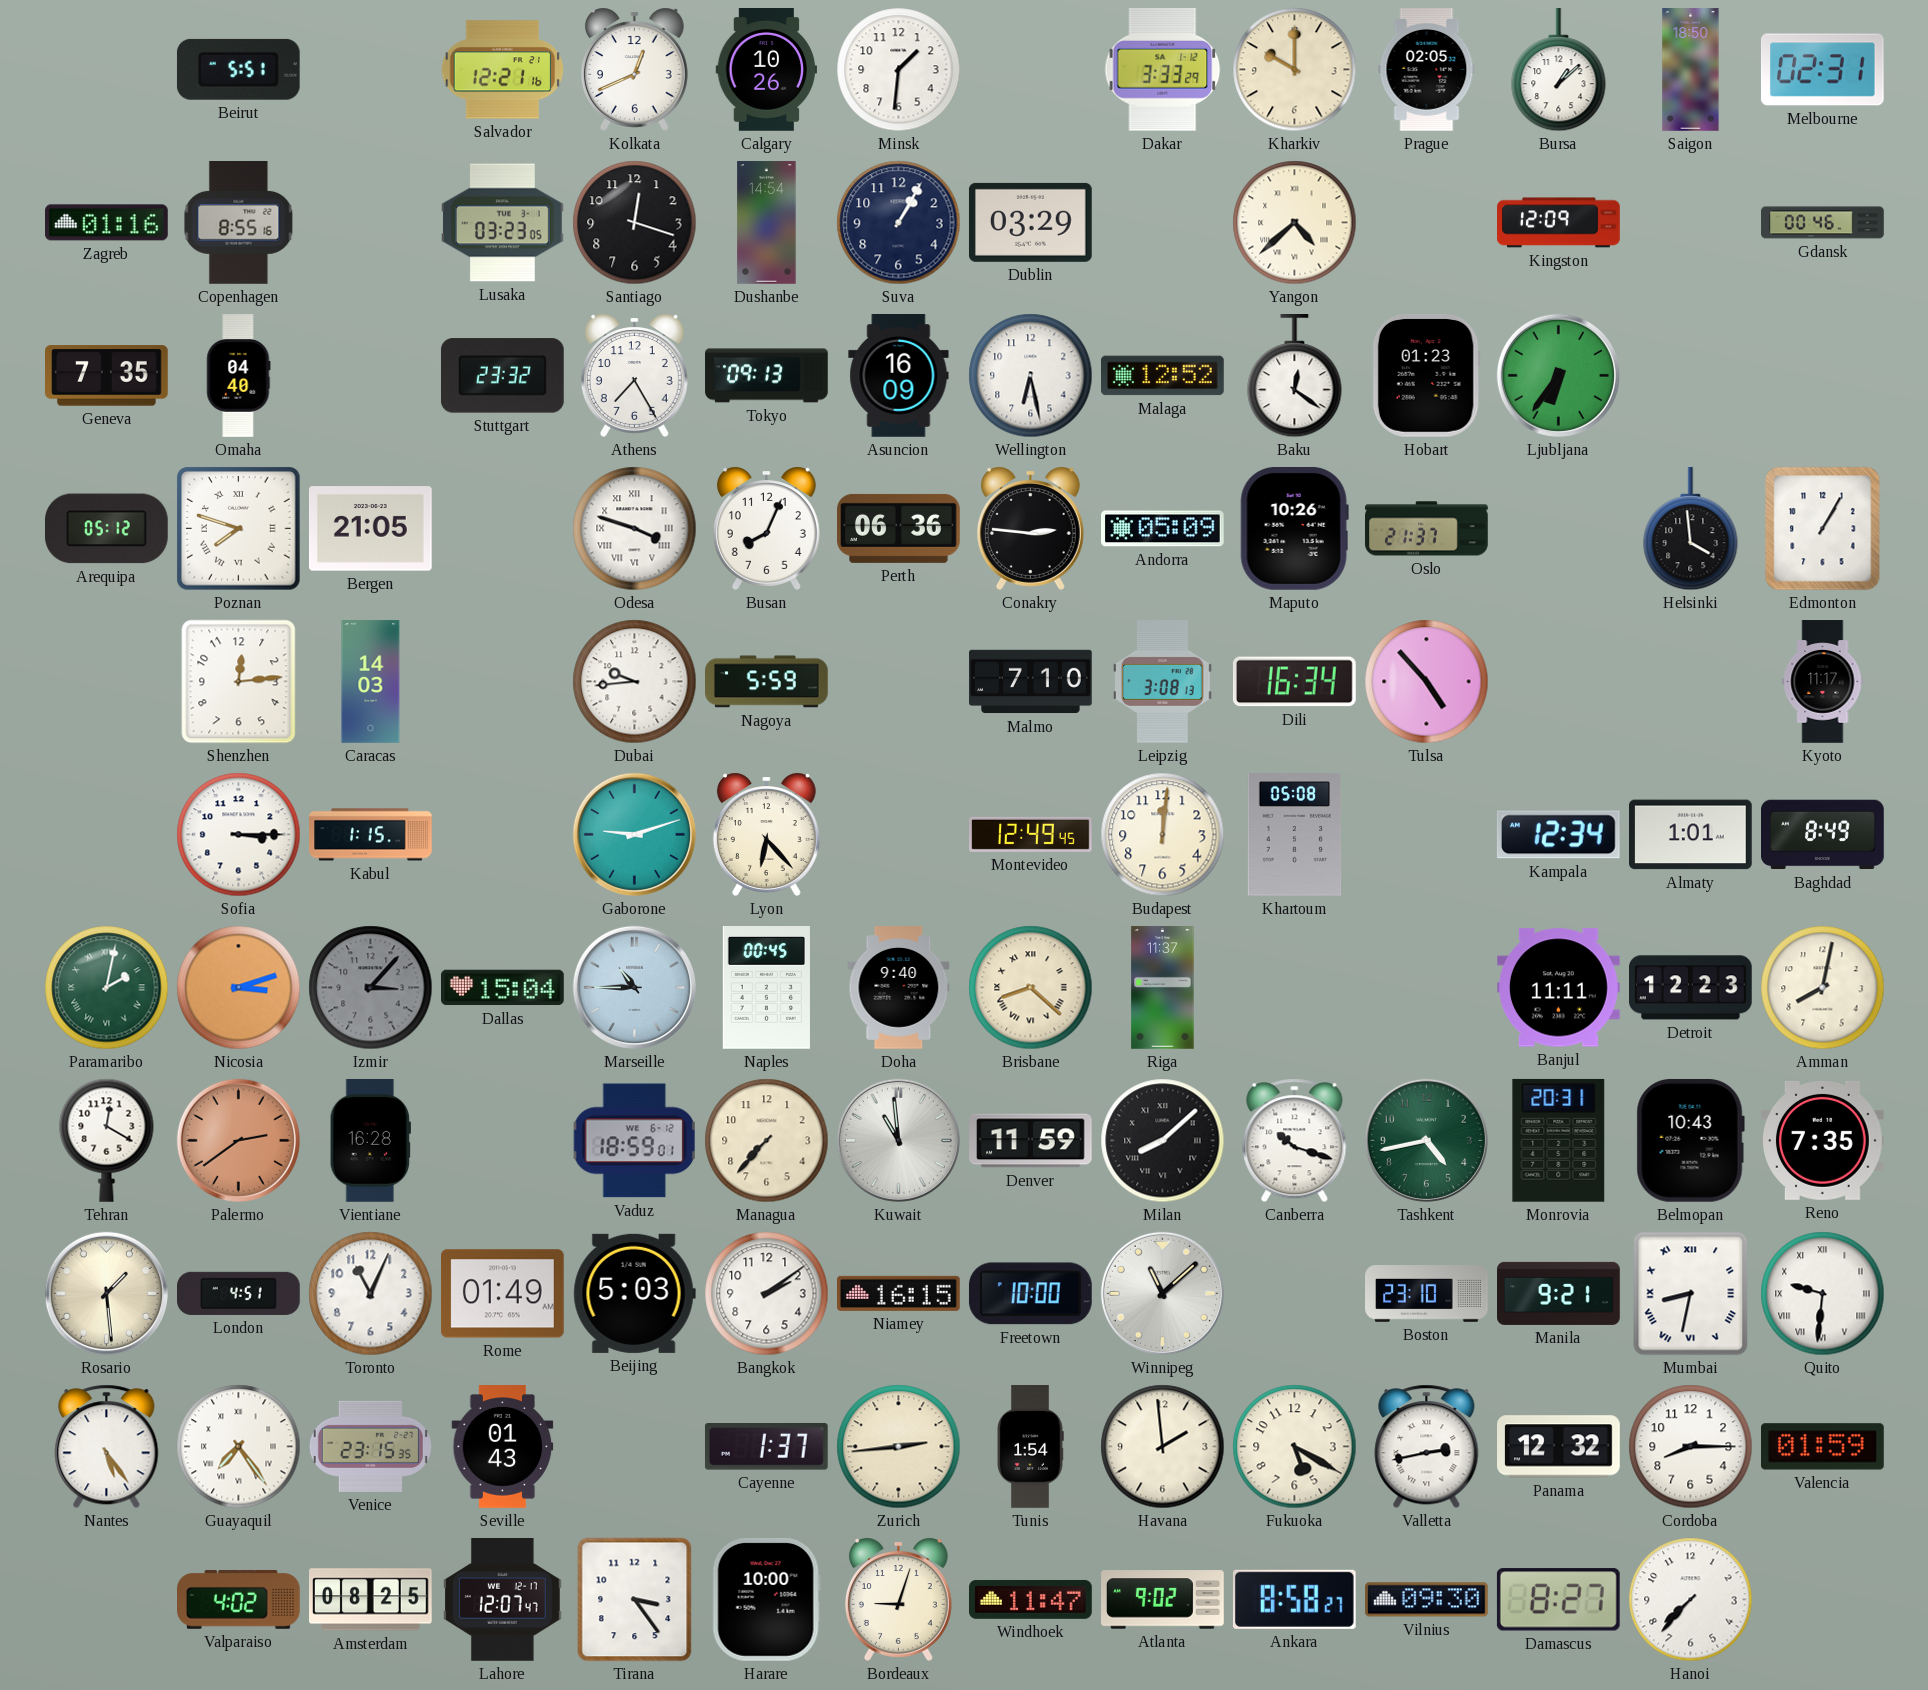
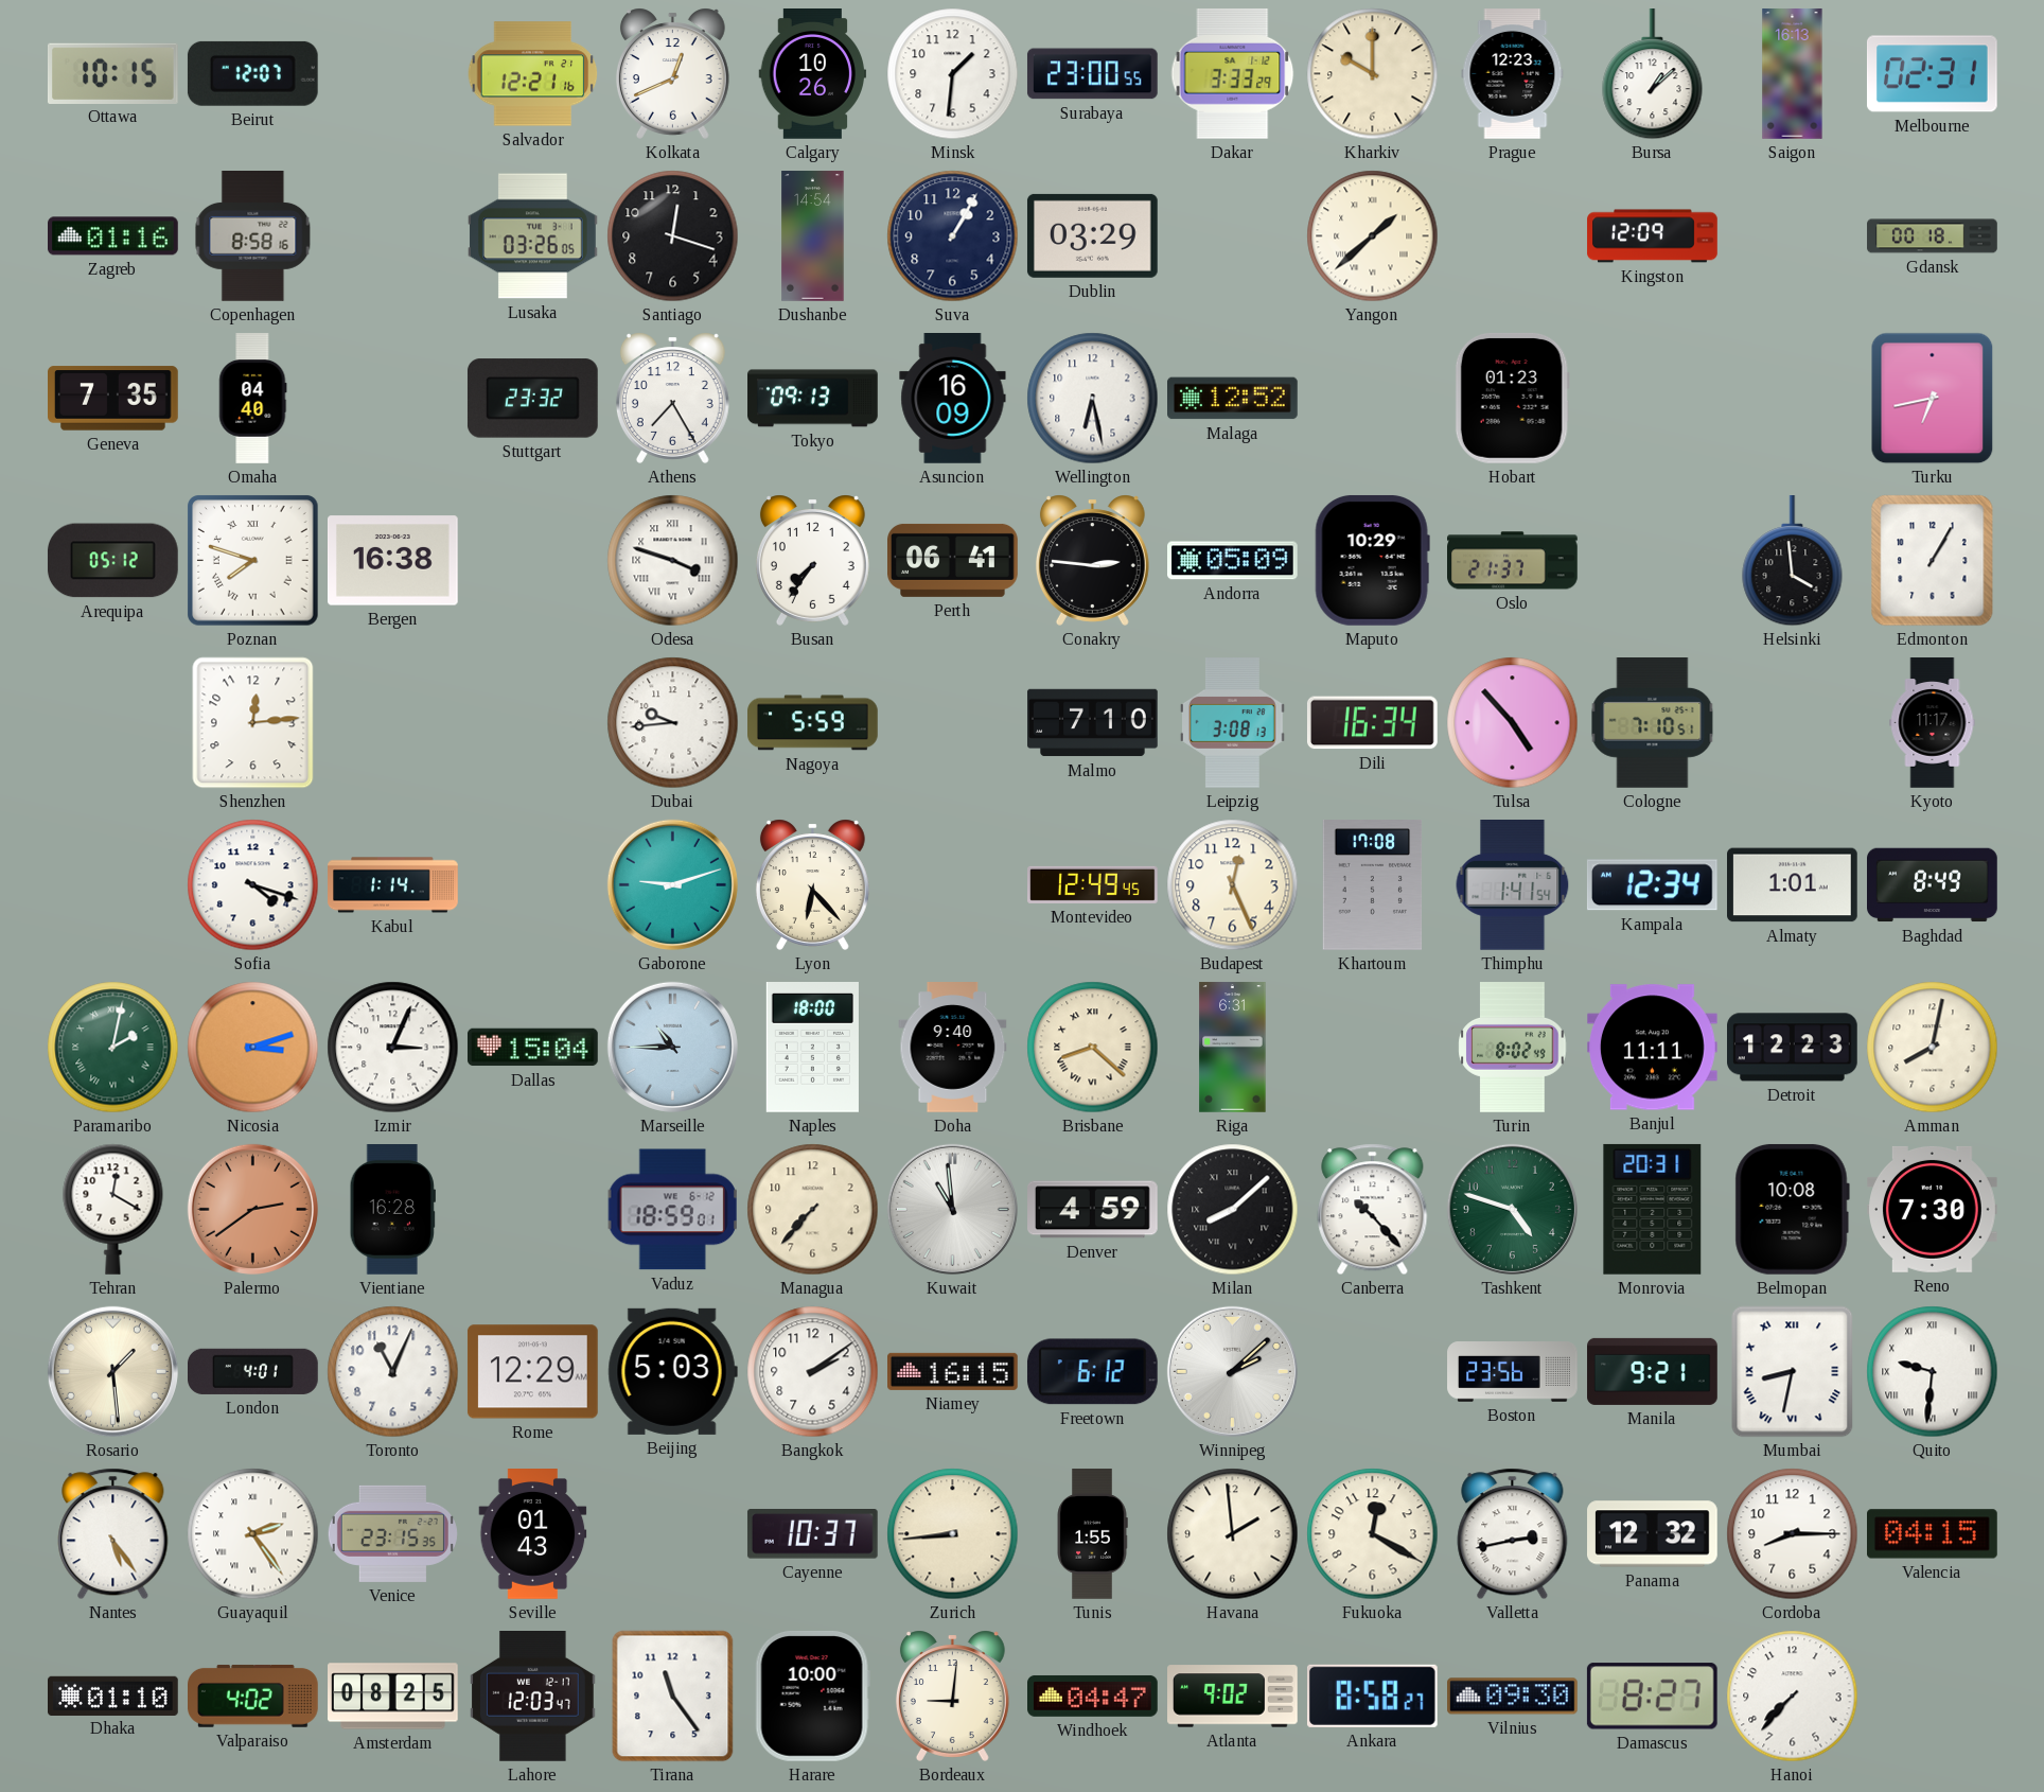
Ottawa: none -> 10:15 (112, 73)
Beirut: 5:51 -> 12:07 (252, 73)
Surabaya: none -> 23:00 (1092, 74)
Prague: 02:05 -> 12:23 (1513, 74)
Saigon: 18:50 -> 16:13 (1793, 74)
Copenhagen: 8:55 -> 8:58 (253, 236)
Lusaka: 03:23 -> 03:26 (533, 236)
Yangon: 4:38 -> 1:38 (1373, 236)
Gdansk: 00:46 -> 00:18 (1933, 236)
Baku: 12:21 -> none (1295, 377)
Ljubljana: 6:36 -> none (1558, 375)
Turku: none -> 6:43 (1933, 399)
Bergen: 21:05 -> 16:38 (393, 561)
Busan: 8:04 -> 7:36 (812, 560)
Perth: 06:36 -> 06:41 (953, 560)
Maputo: 10:26 -> 10:29 (1372, 560)
Caracas: 14:03 -> none (371, 682)
Cologne: none -> 7:10 (1653, 723)
Sofia: 3:15 -> 4:18 (253, 885)
Kabul: 1:15 -> 1:14 (393, 885)
Budapest: 12:01 -> 12:26 (1233, 885)
Khartoum: 05:08 -> 17:08 (1373, 885)
Thimphu: none -> 1:41 (1513, 885)
Izmir: 3:07 -> 3:04 (393, 1048)
Izmir dial: grey -> white (393, 1048)
Naples: 00:45 -> 18:00 (812, 1048)
Riga: 11:37 -> 6:31 (1233, 1048)
Turin: none -> 8:02 (1513, 1048)
Denver: 11:59 -> 4:59 (1093, 1210)
Canberra: 10:18 -> 10:23 (1373, 1210)
Tashkent: 4:43 -> 4:48 (1512, 1209)
Belmopan: 10:43 -> 10:08 (1792, 1209)
Reno: 7:35 -> 7:30 (1933, 1209)
London: 4:51 -> 4:01 (253, 1371)
Rome: 01:49 -> 12:29 (533, 1372)
Freetown: 10:00 -> 6:12 (1092, 1372)
Winnipeg: 11:08 -> 2:08 (1232, 1371)
Boston: 23:10 -> 23:56 (1513, 1372)
Guayaquil: 7:24 -> 2:24 (253, 1534)
Cayenne: 1:37 -> 10:37 (812, 1534)
Zurich: 2:44 -> 8:44 (953, 1534)
Tunis: 1:54 -> 1:55 (1092, 1534)
Fukuoka: 5:20 -> 12:20 (1373, 1534)
Valencia: 01:59 -> 04:15 (1933, 1534)
Dhaka: none -> 01:10 (113, 1696)
Lahore: 12:07 -> 12:03 (533, 1697)
Tirana: 3:24 -> 11:24 (673, 1697)
Bordeaux: 9:03 -> 9:01 (952, 1696)
Windhoek: 11:47 -> 04:47 (1093, 1696)
